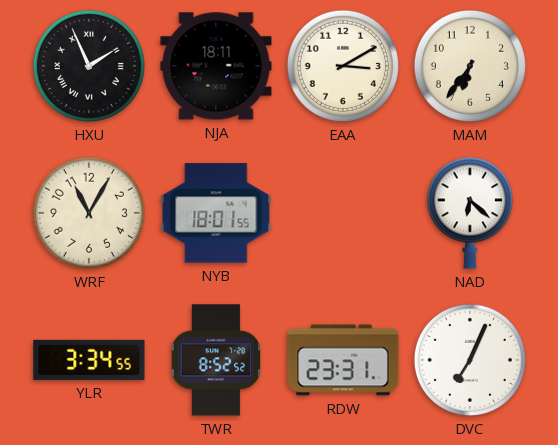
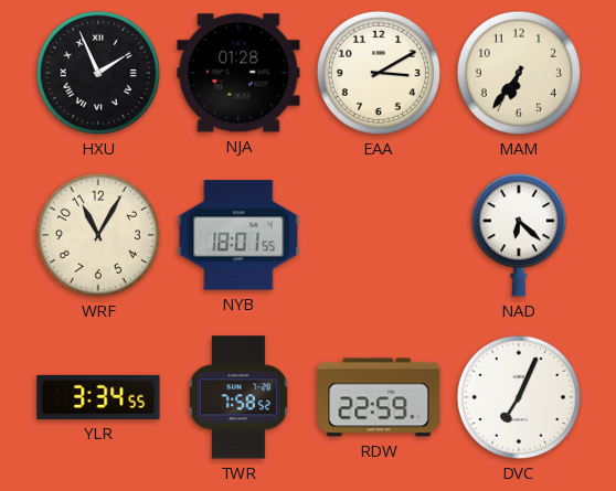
NJA: 18:11 -> 01:28 (238, 73)
TWR: 8:52 -> 7:58 (237, 397)
RDW: 23:31 -> 22:59 (379, 397)
